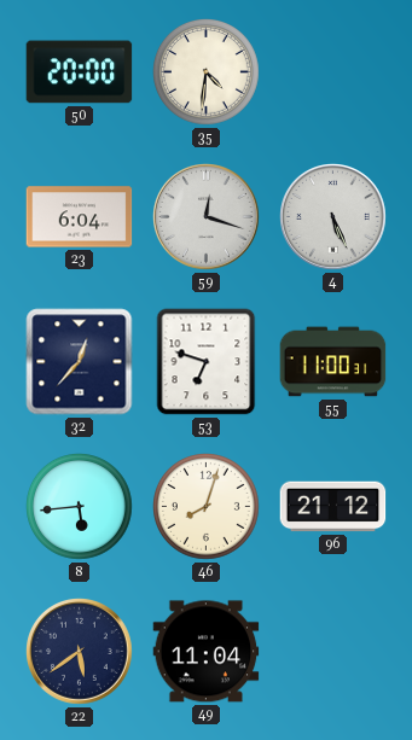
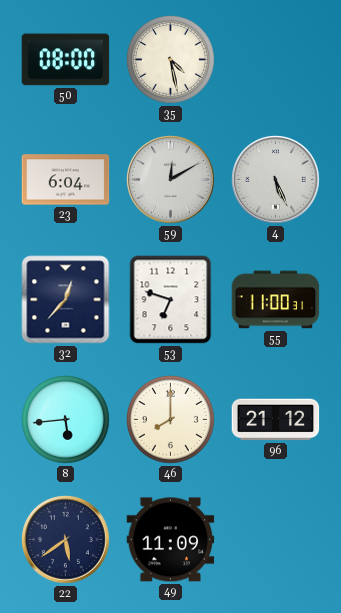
50: 20:00 -> 08:00 (66, 60)
35: 4:31 -> 4:28 (171, 60)
59: 12:18 -> 12:10 (171, 180)
46: 8:03 -> 8:00 (171, 420)
49: 11:04 -> 11:09 (171, 540)
